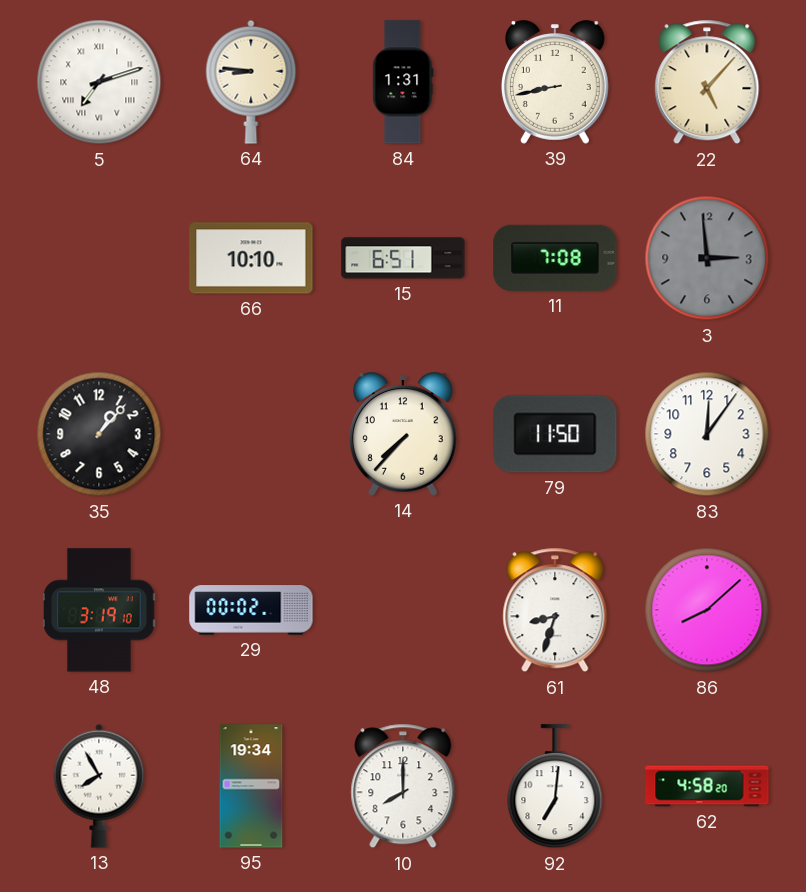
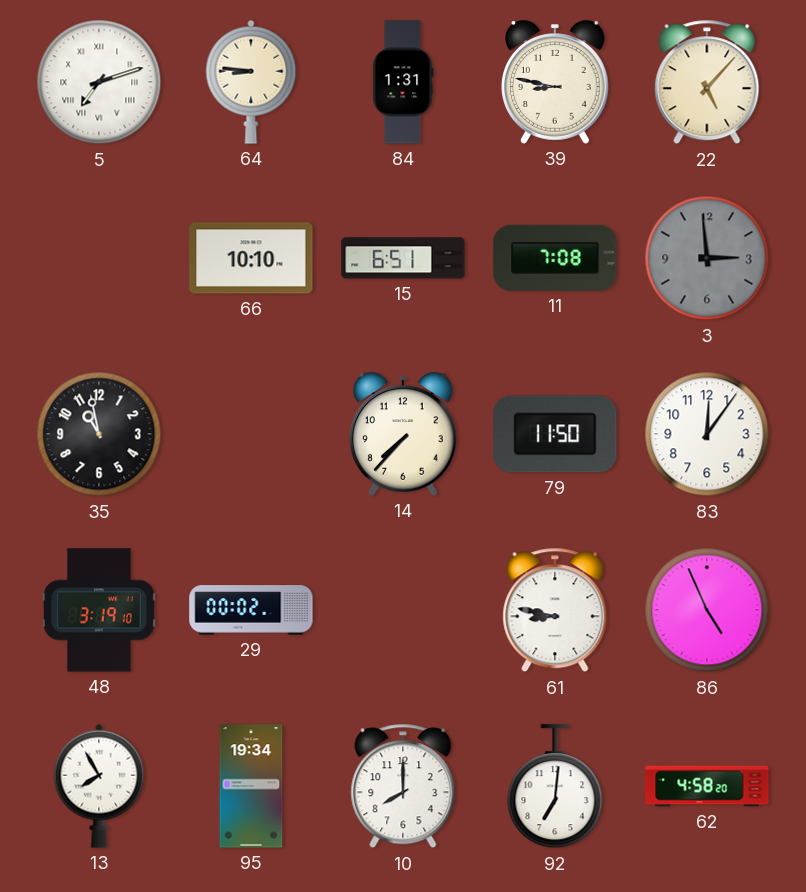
39: 8:43 -> 8:47 (556, 82)
35: 1:07 -> 10:58 (99, 434)
61: 8:33 -> 8:47 (555, 610)
86: 8:08 -> 4:56 (707, 610)
